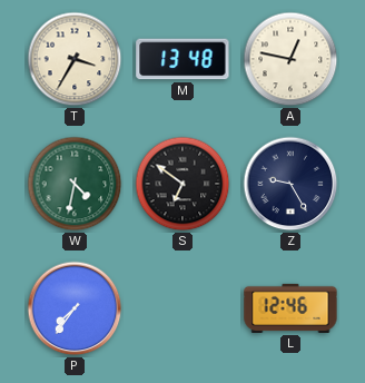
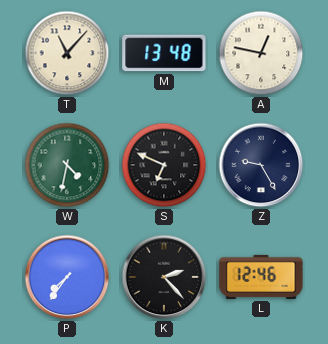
T: 3:35 -> 11:07 (67, 53)
S: 6:51 -> 6:49 (164, 165)
K: none -> 2:23 (164, 277)
